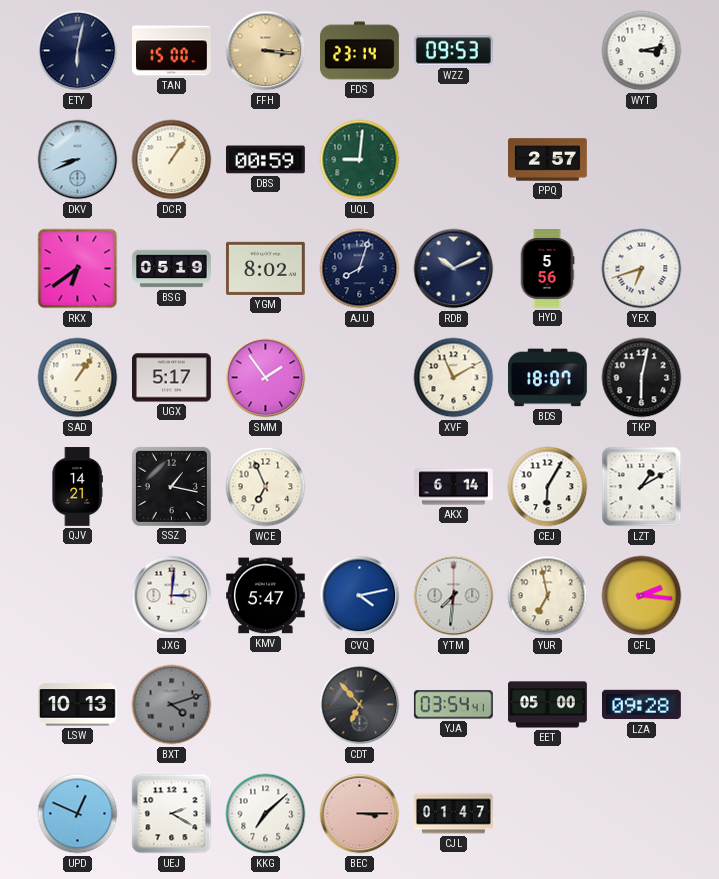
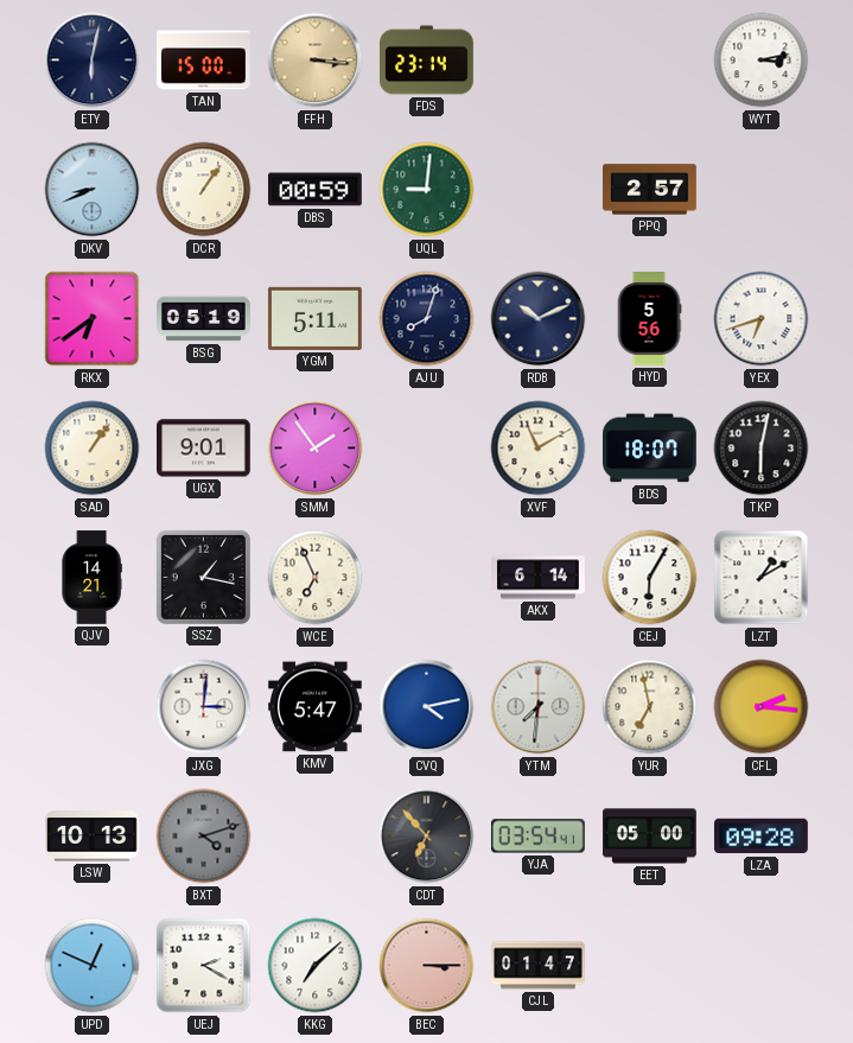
WZZ: 09:53 -> none (454, 51)
YGM: 8:02 -> 5:11 (316, 318)
UGX: 5:17 -> 9:01 (204, 449)
